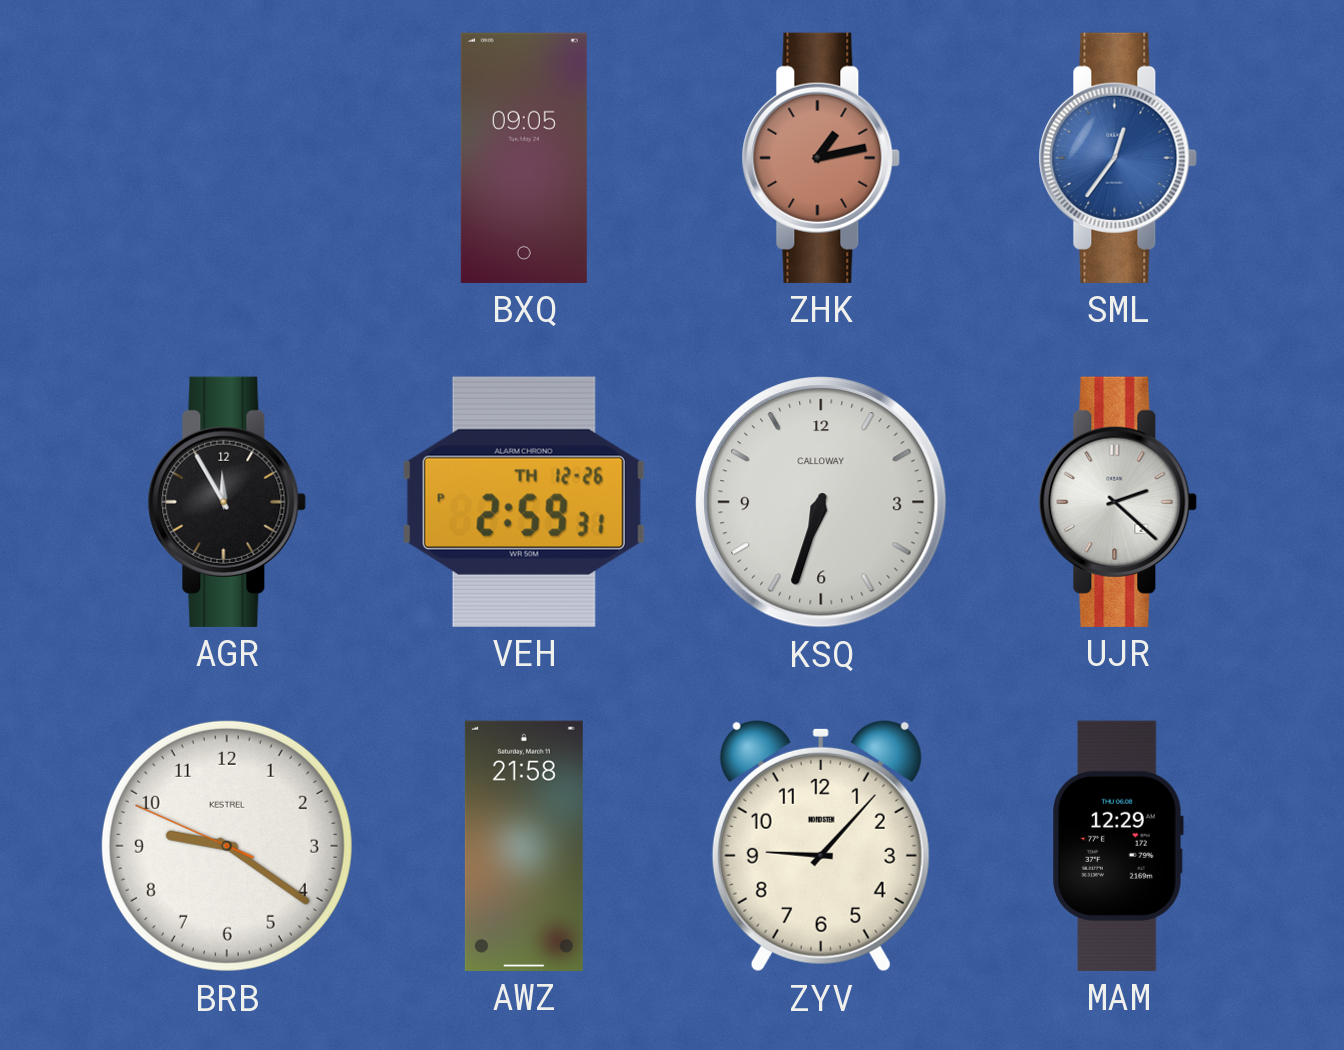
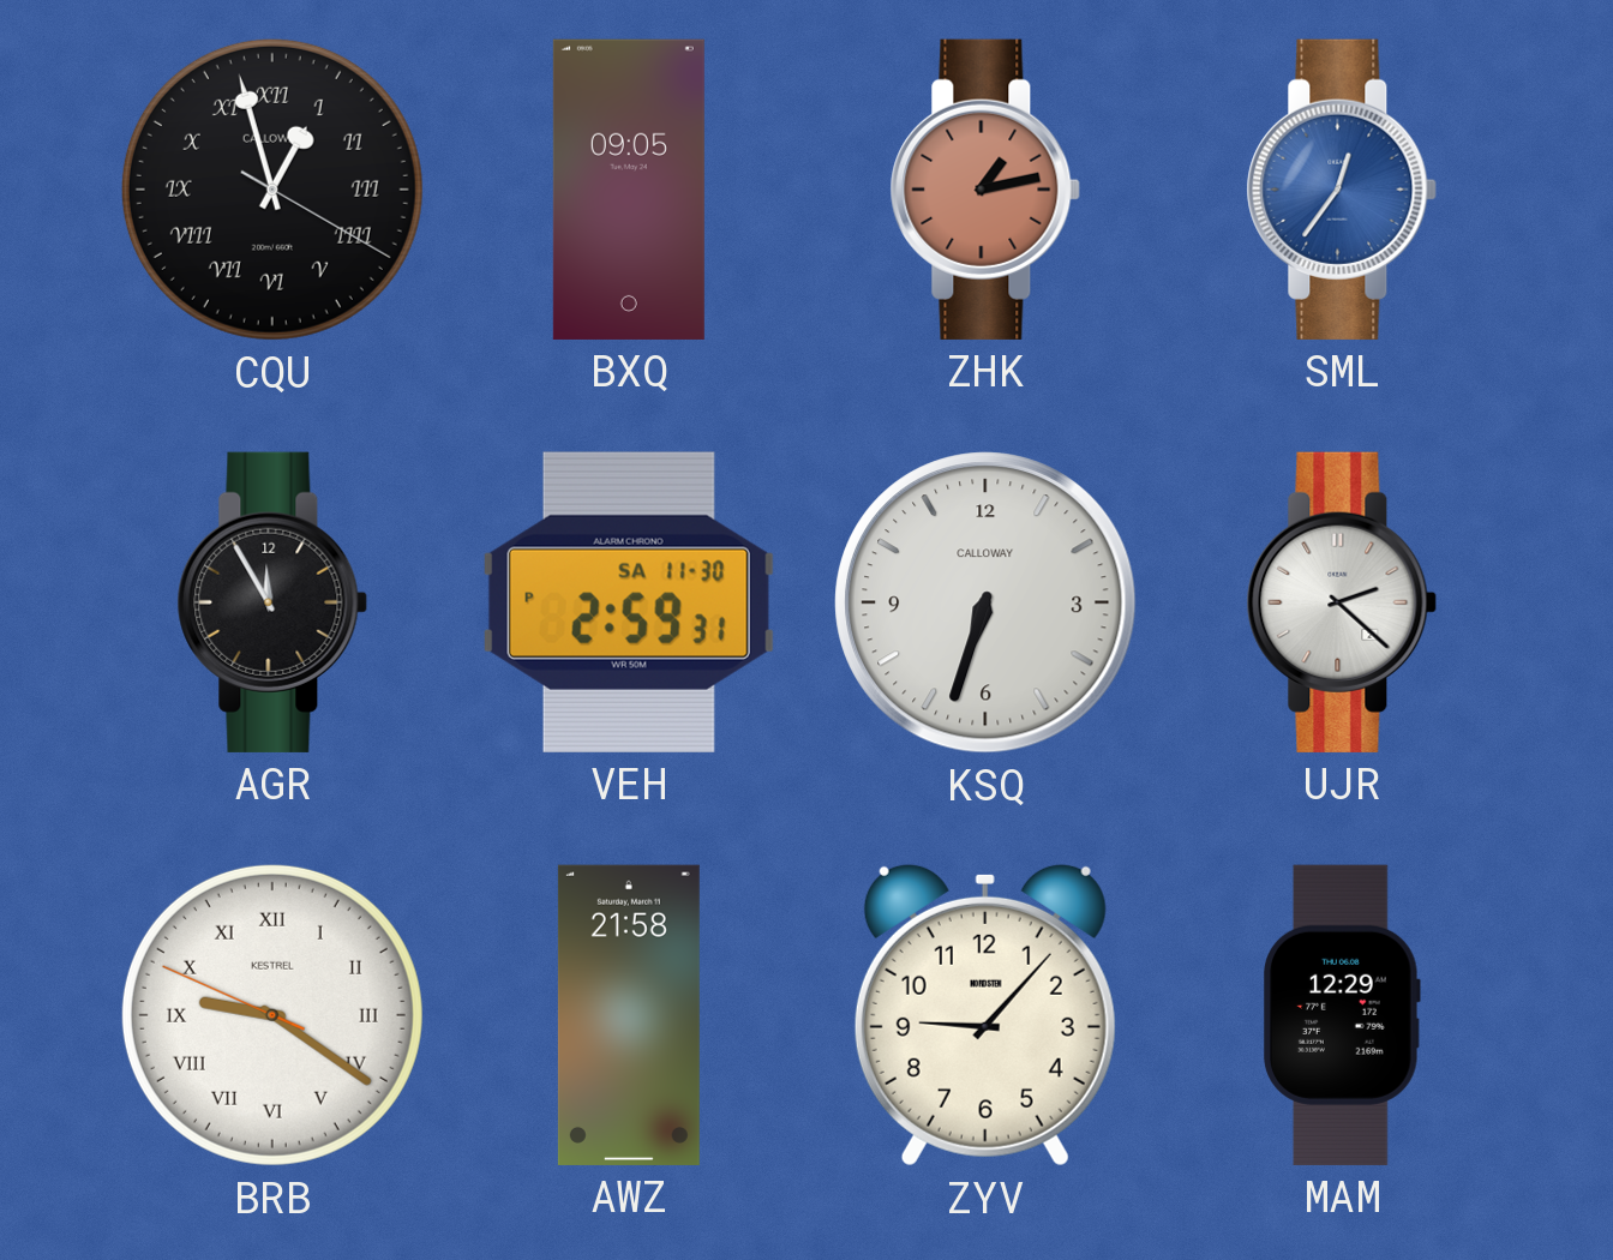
CQU: none -> 12:57 (272, 190)
VEH date: TH 12-26 -> SA 11-30 (629, 602)
BRB numerals: Arabic -> Roman (272, 1015)
